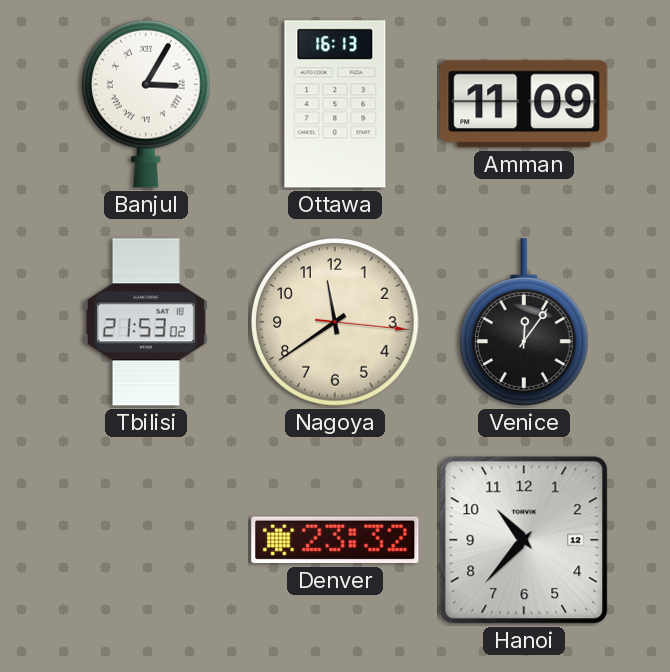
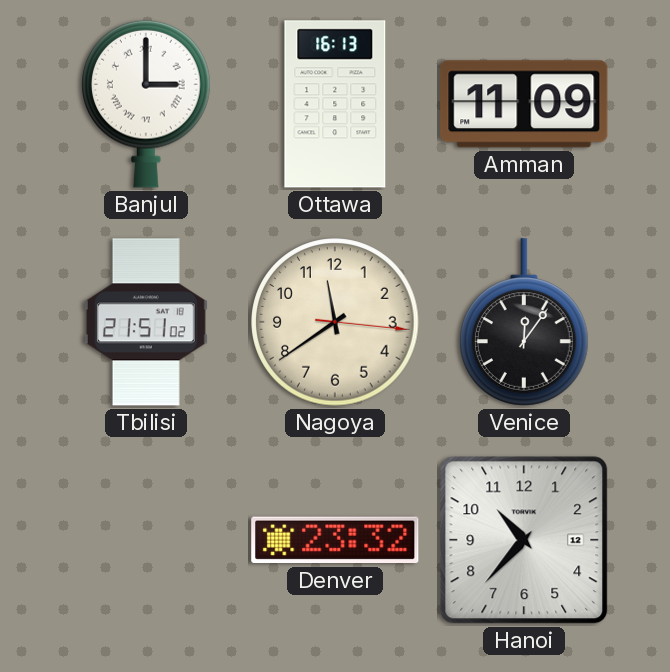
Banjul: 3:05 -> 3:00 (147, 104)
Tbilisi: 21:53 -> 21:51 (146, 322)
